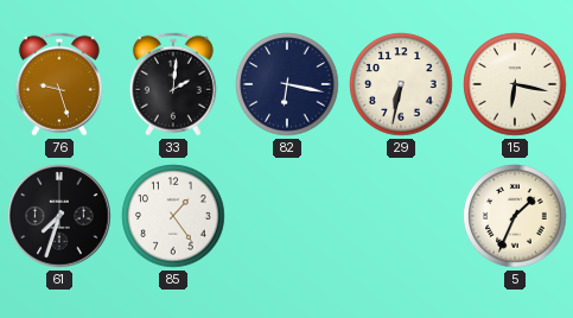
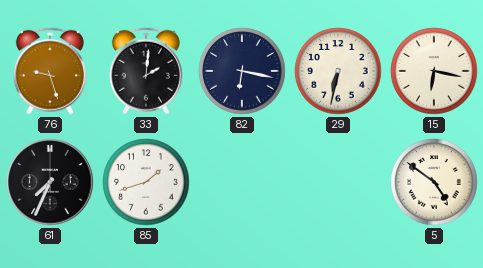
61: 7:33 -> 7:34 (50, 182)
85: 1:24 -> 1:42 (146, 182)
5: 1:34 -> 4:51 (434, 182)
